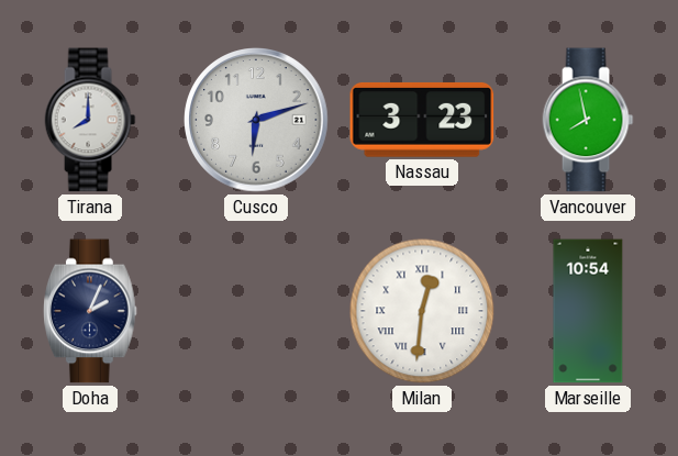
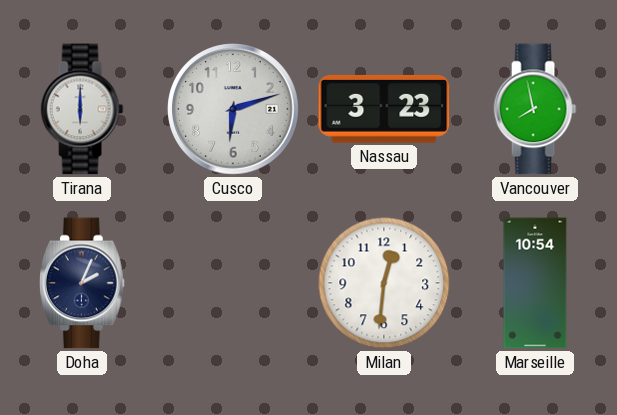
Tirana: 8:00 -> 6:00 (82, 109)
Milan numerals: Roman -> Arabic (384, 283)
